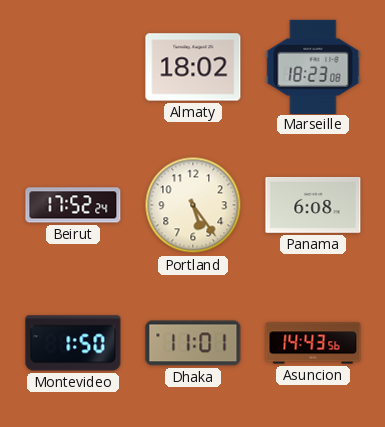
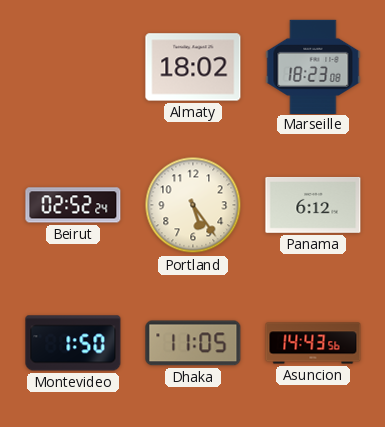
Beirut: 17:52 -> 02:52 (73, 205)
Panama: 6:08 -> 6:12 (313, 205)
Dhaka: 11:01 -> 11:05 (193, 343)
